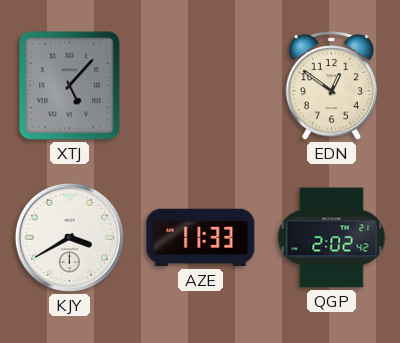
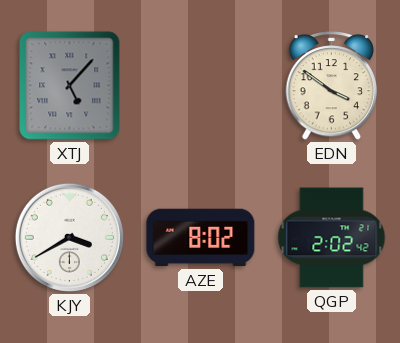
EDN: 12:51 -> 3:51 (332, 86)
AZE: 11:33 -> 8:02 (201, 238)
